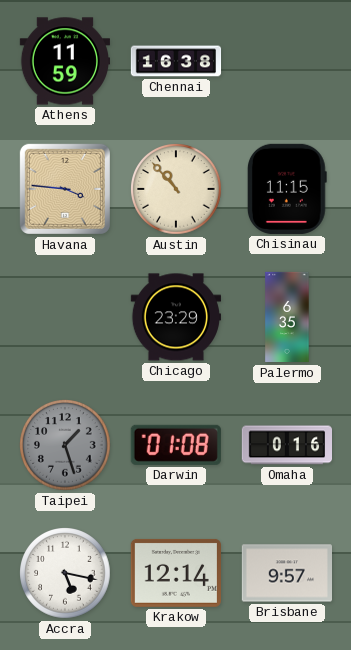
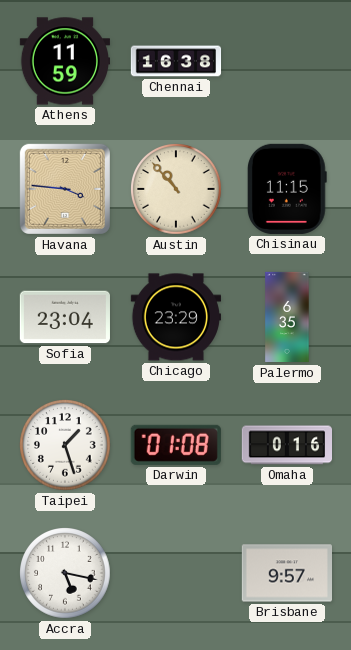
Sofia: none -> 23:04 (65, 317)
Taipei dial: grey -> white (66, 446)
Krakow: 12:14 -> none (176, 573)
